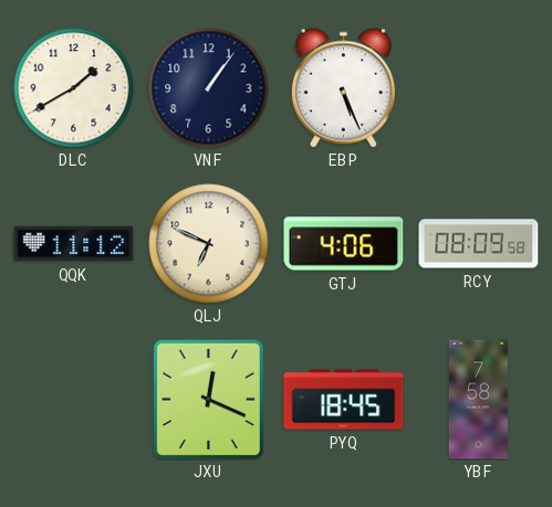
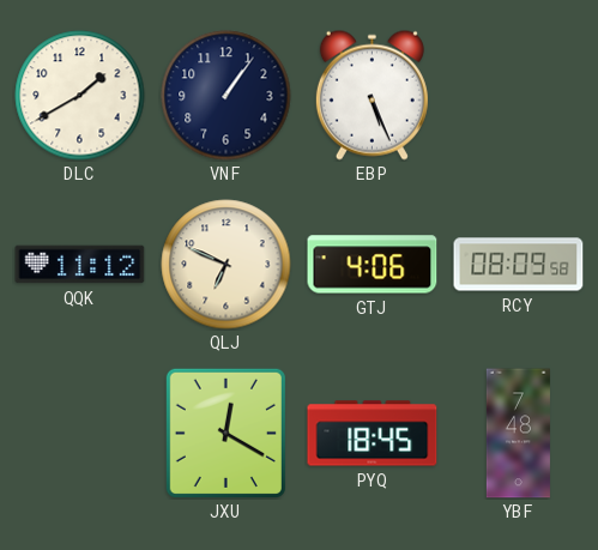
JXU: 12:19 -> 12:20 (225, 433)
YBF: 7:58 -> 7:48 (518, 434)
